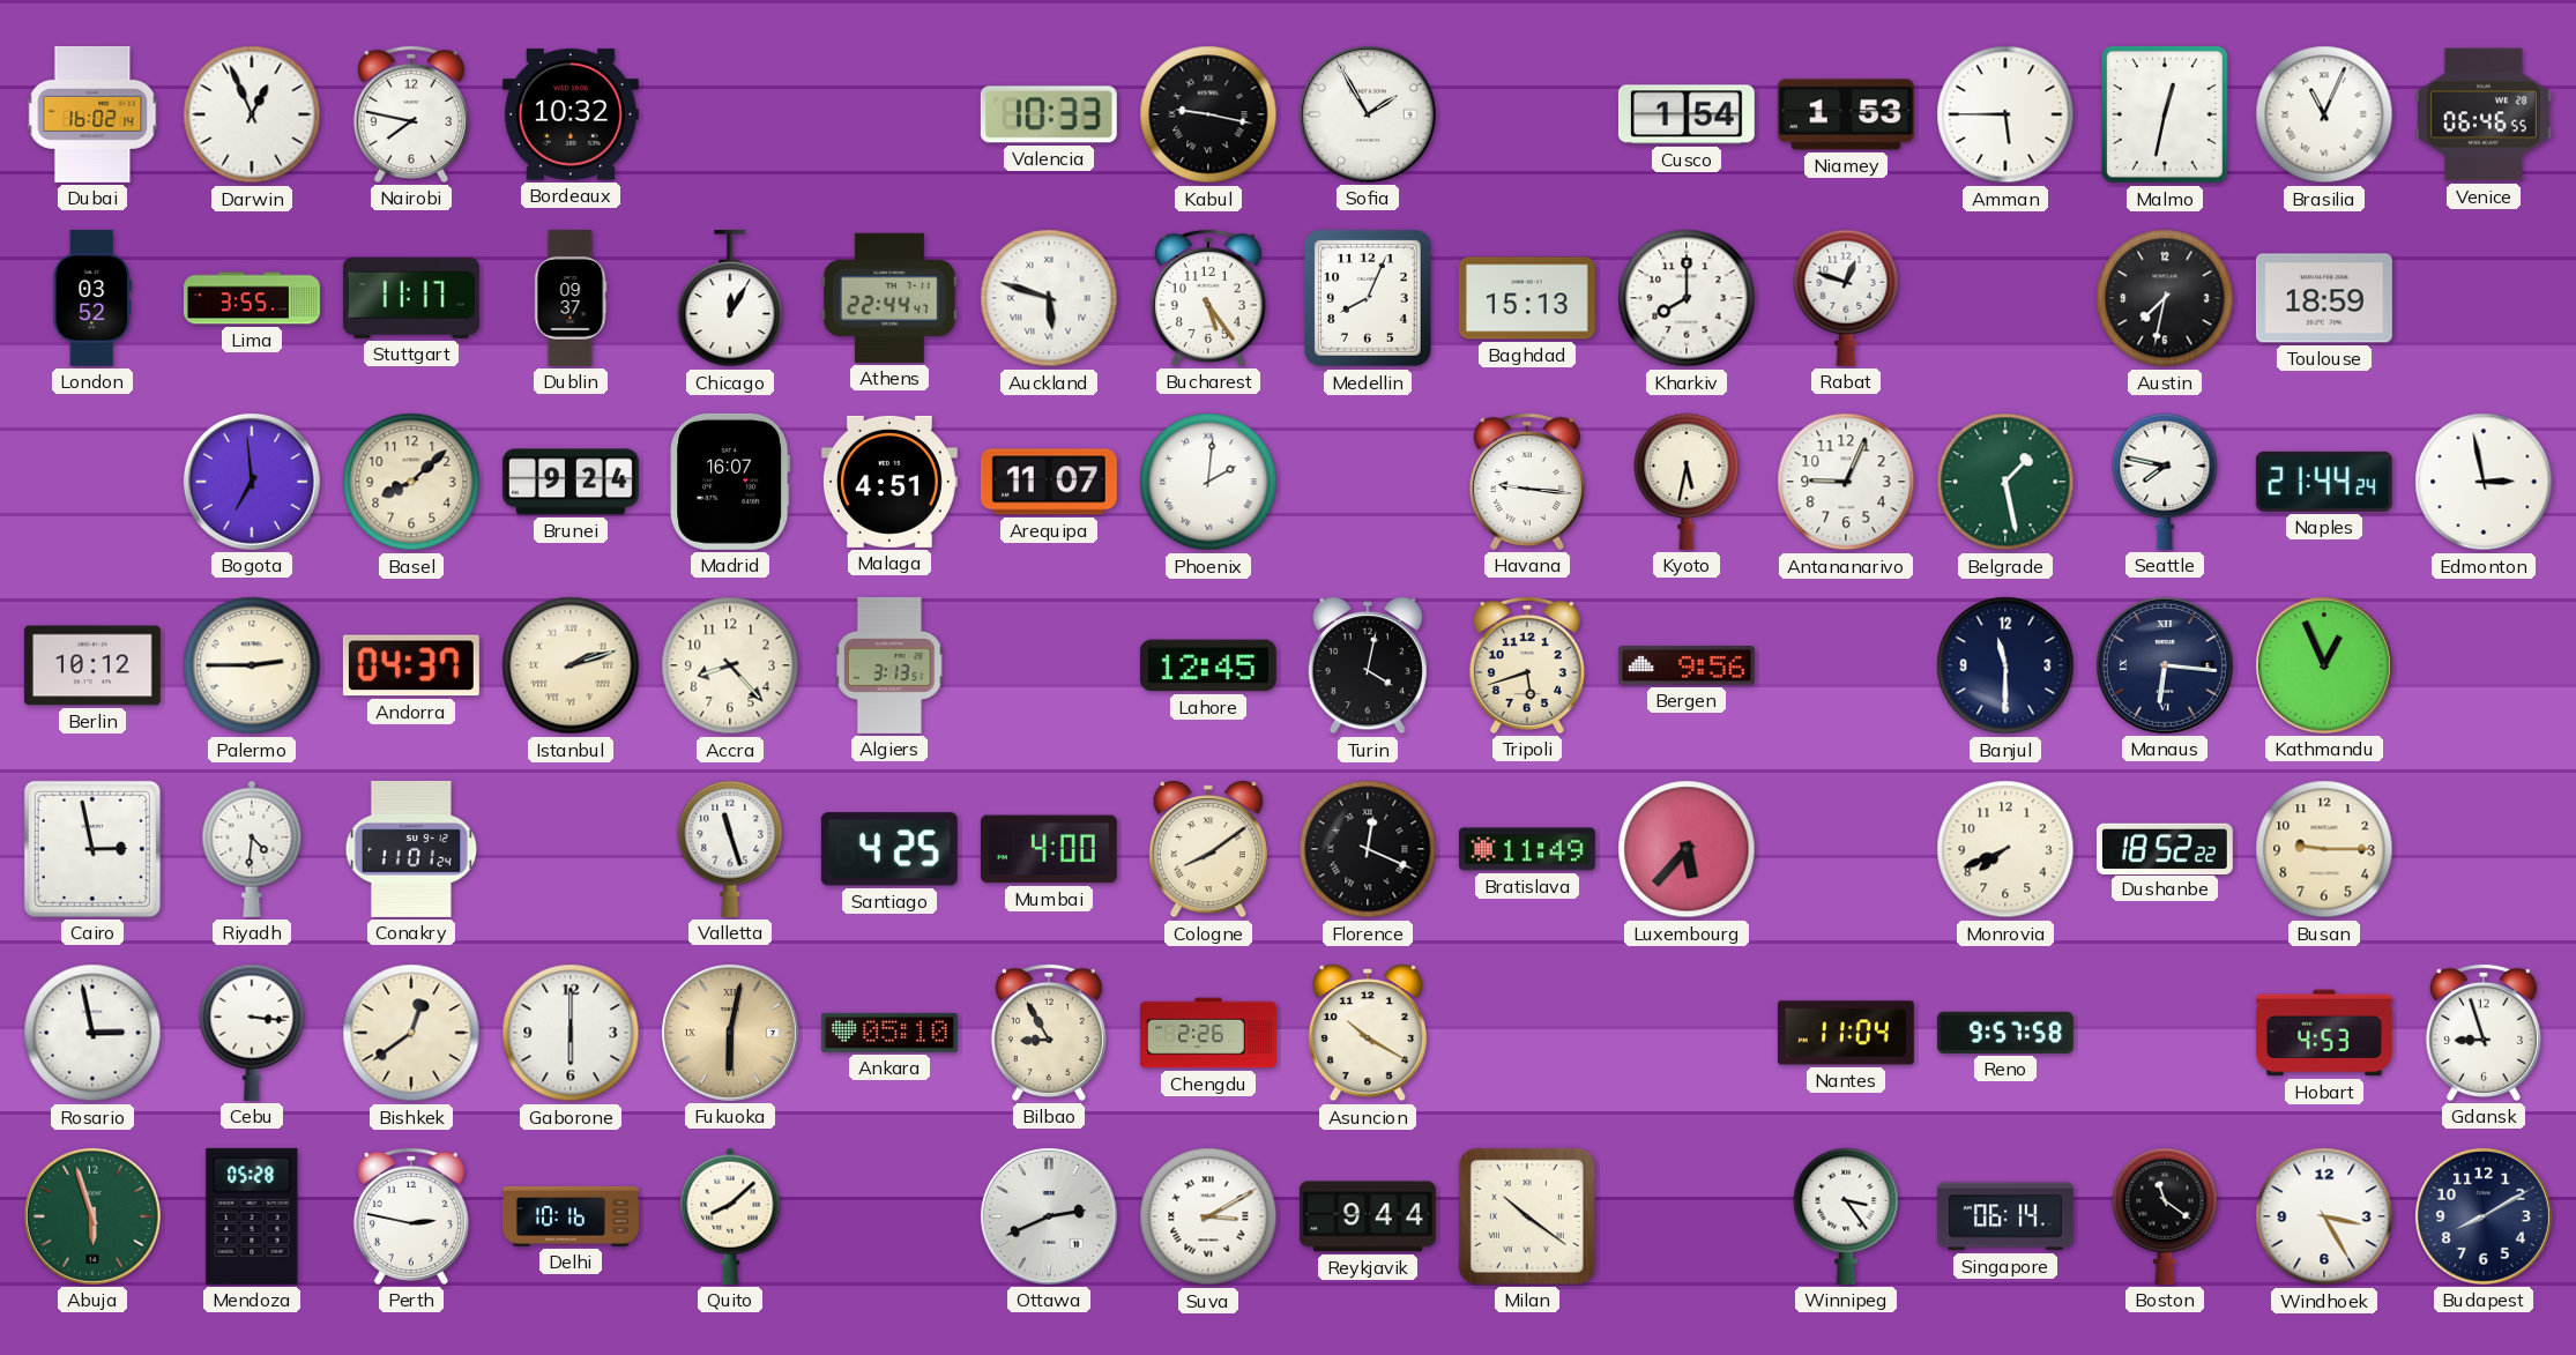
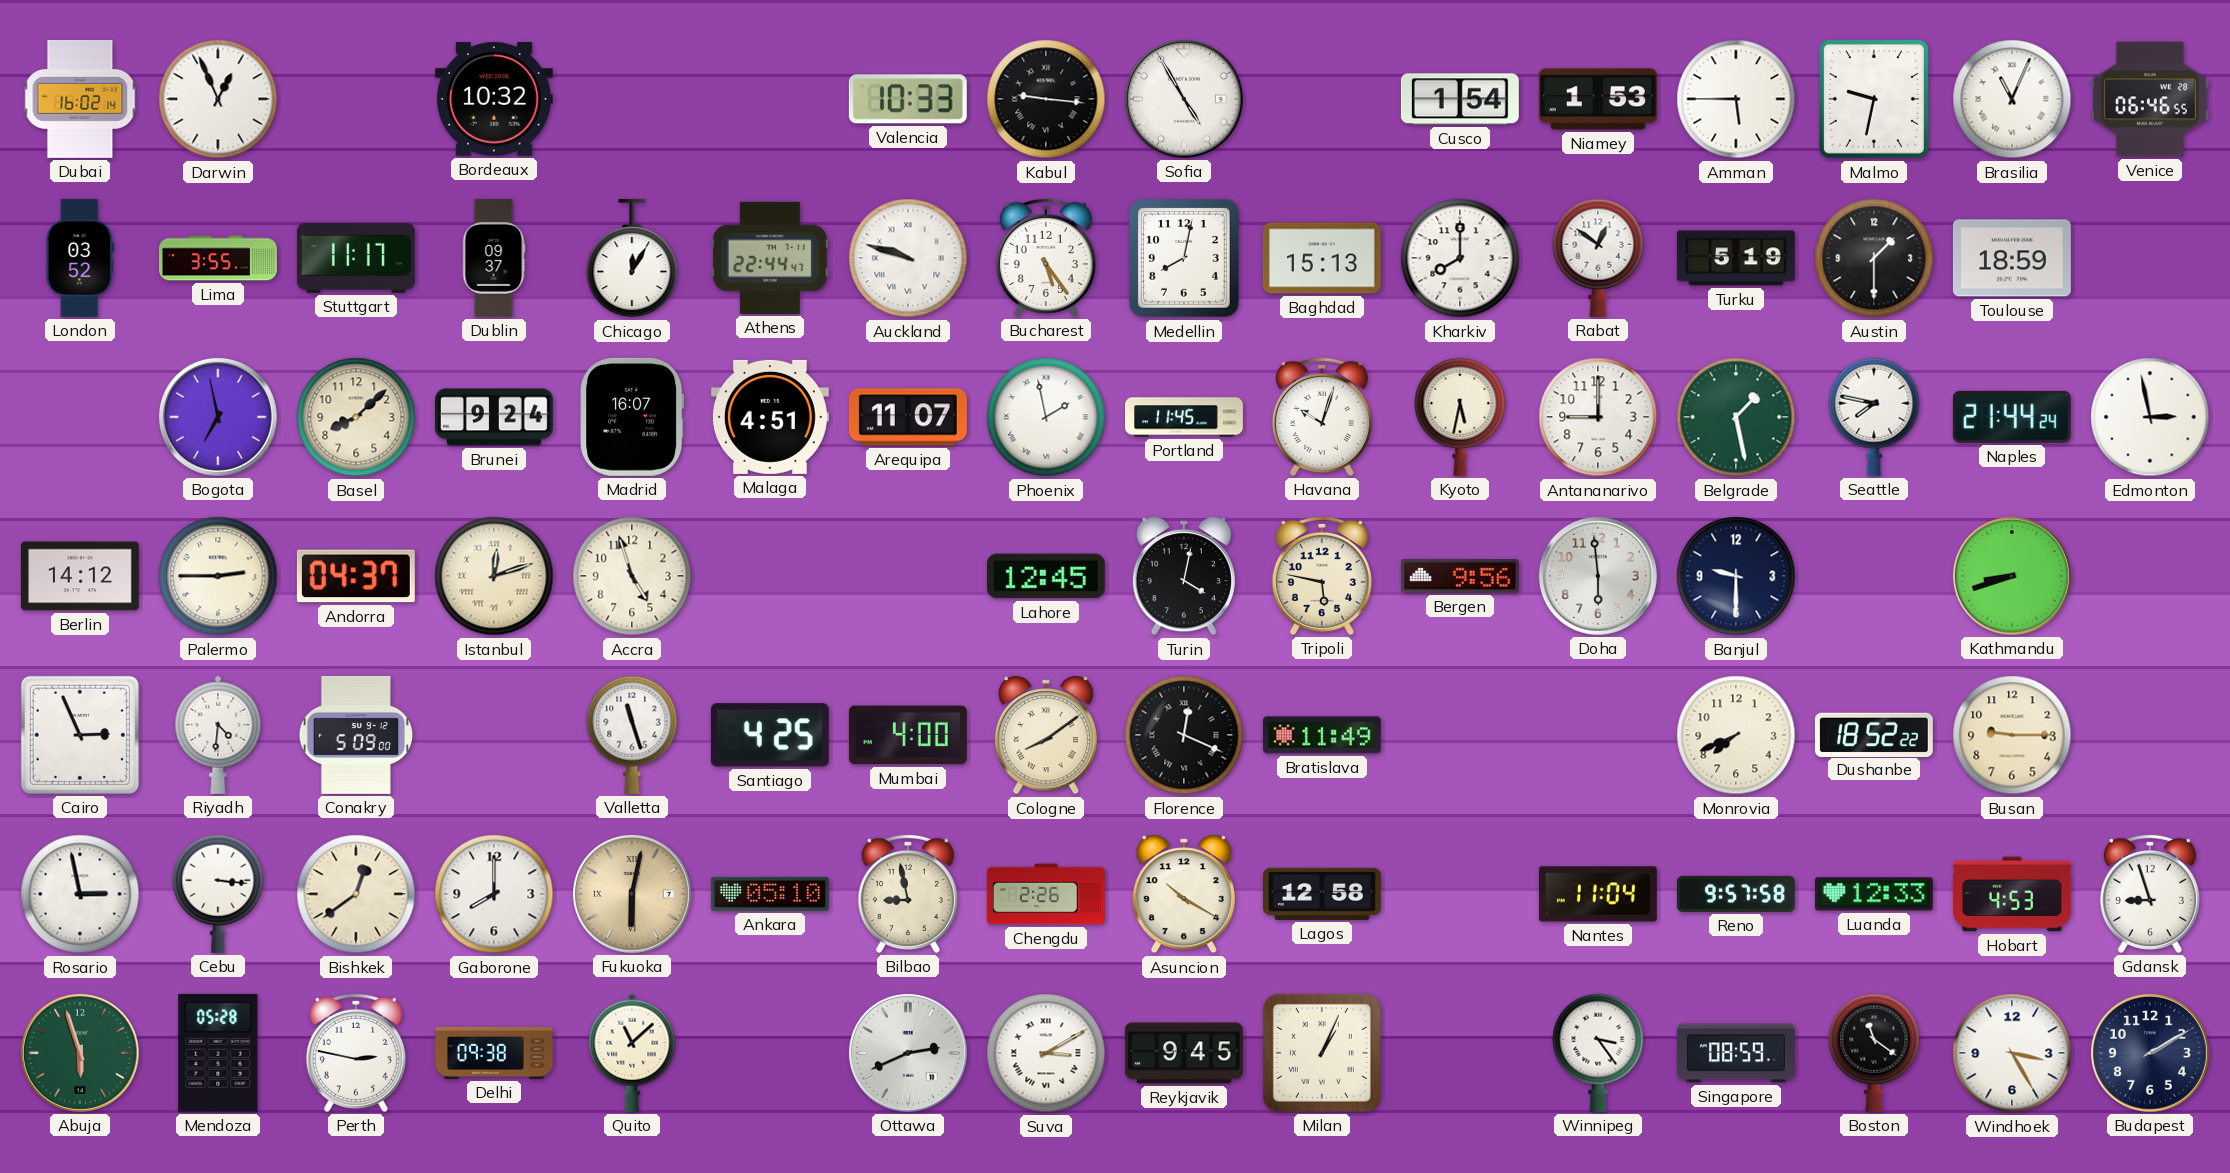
Nairobi: 7:47 -> none (411, 114)
Kabul: 9:17 -> 9:16 (1046, 99)
Sofia: 1:55 -> 4:55 (1184, 99)
Malmo: 12:32 -> 9:32 (1874, 99)
Auckland: 5:48 -> 9:48 (908, 258)
Medellin: 8:04 -> 8:02 (1185, 259)
Rabat: 12:48 -> 12:51 (1598, 258)
Turku: none -> 5:19 (1736, 258)
Austin: 7:32 -> 1:30 (1874, 258)
Bogota: 6:59 -> 6:58 (218, 417)
Phoenix: 2:01 -> 1:58 (1046, 417)
Portland: none -> 11:45 (1185, 417)
Havana: 9:16 -> 10:03 (1322, 417)
Antananarivo: 9:04 -> 9:00 (1598, 417)
Berlin: 10:12 -> 14:12 (80, 576)
Istanbul: 2:12 -> 12:12 (494, 576)
Accra: 8:23 -> 4:57 (632, 576)
Algiers: 3:13 -> none (889, 665)
Tripoli: 5:42 -> 5:47 (1322, 576)
Doha: none -> 5:59 (1598, 576)
Banjul: 11:30 -> 9:30 (1736, 576)
Manaus: 6:16 -> none (2165, 665)
Kathmandu: 12:56 -> 8:42 (2012, 576)
Cairo: 2:58 -> 2:56 (80, 735)
Conakry: 11:01 -> 5:09 (356, 735)
Luxembourg: 5:37 -> none (1687, 849)
Gaborone: 6:00 -> 8:00 (494, 894)
Bilbao: 8:55 -> 8:58 (908, 894)
Lagos: none -> 12:58 (1322, 894)
Luanda: none -> 12:33 (1874, 894)
Delhi: 10:16 -> 09:38 (495, 1053)
Quito: 8:08 -> 11:08 (632, 1053)
Reykjavik: 9:44 -> 9:45 (1184, 1053)
Milan: 10:21 -> 1:04 (1322, 1053)
Singapore: 06:14 -> 08:59 (1736, 1053)
Budapest: 8:10 -> 2:10 (2150, 1053)
